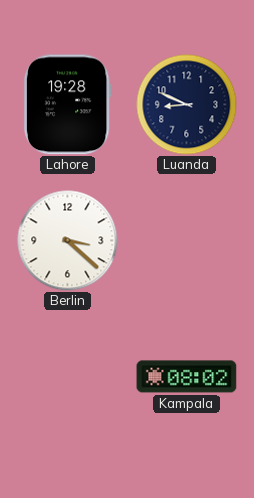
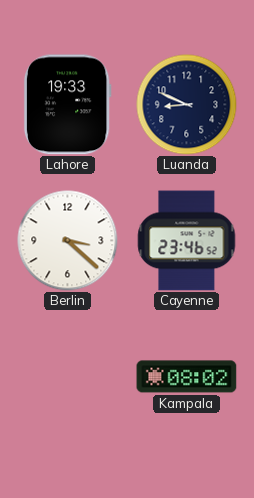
Lahore: 19:28 -> 19:33 (67, 105)
Cayenne: none -> 23:46 (187, 241)
